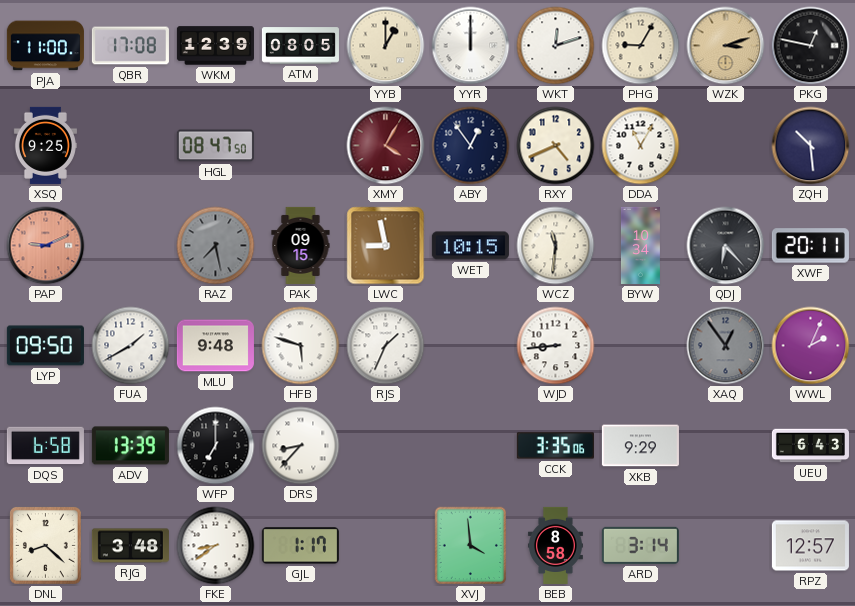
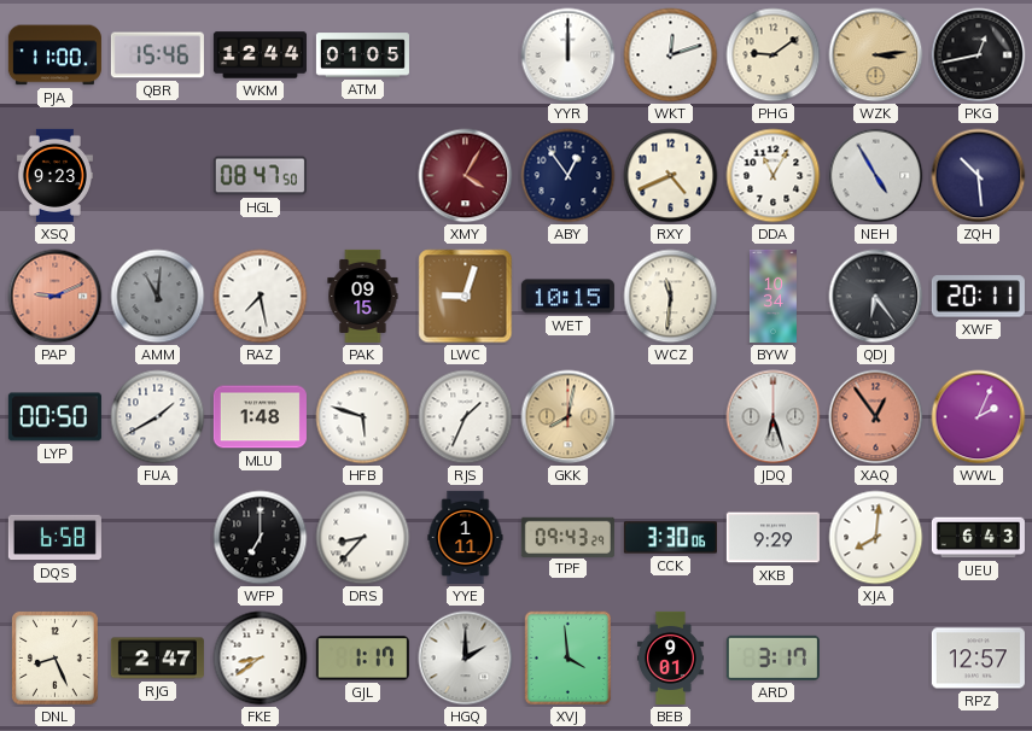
QBR: 17:08 -> 15:46 (157, 55)
WKM: 12:39 -> 12:44 (260, 55)
ATM: 08:05 -> 01:05 (362, 55)
YYB: 1:00 -> none (386, 46)
PHG: 9:05 -> 9:09 (774, 55)
WZK: 3:12 -> 3:14 (876, 55)
PKG: 12:47 -> 12:43 (979, 55)
XSQ: 9:25 -> 9:23 (54, 175)
NEH: none -> 4:55 (876, 176)
AMM: none -> 11:01 (158, 297)
RAZ dial: grey -> white (261, 297)
LWC: 8:58 -> 9:03 (466, 297)
QDJ: 6:23 -> 6:24 (876, 297)
LYP: 09:50 -> 00:50 (54, 417)
MLU: 9:48 -> 1:48 (260, 417)
GKK: none -> 8:02 (569, 417)
WJD: 8:44 -> none (556, 346)
JDQ: none -> 6:27 (774, 417)
XAQ dial: grey -> salmon (876, 417)
ADV: 13:39 -> none (130, 446)
YYE: none -> 1:11 (466, 537)
TPF: none -> 09:43 (567, 537)
CCK: 3:35 -> 3:30 (670, 538)
XJA: none -> 8:01 (876, 538)
DNL: 8:22 -> 8:26 (54, 657)
RJG: 3:48 -> 2:47 (157, 659)
HGQ: none -> 2:00 (466, 659)
BEB: 8:58 -> 9:01 (670, 657)
ARD: 3:14 -> 3:17 (772, 657)
